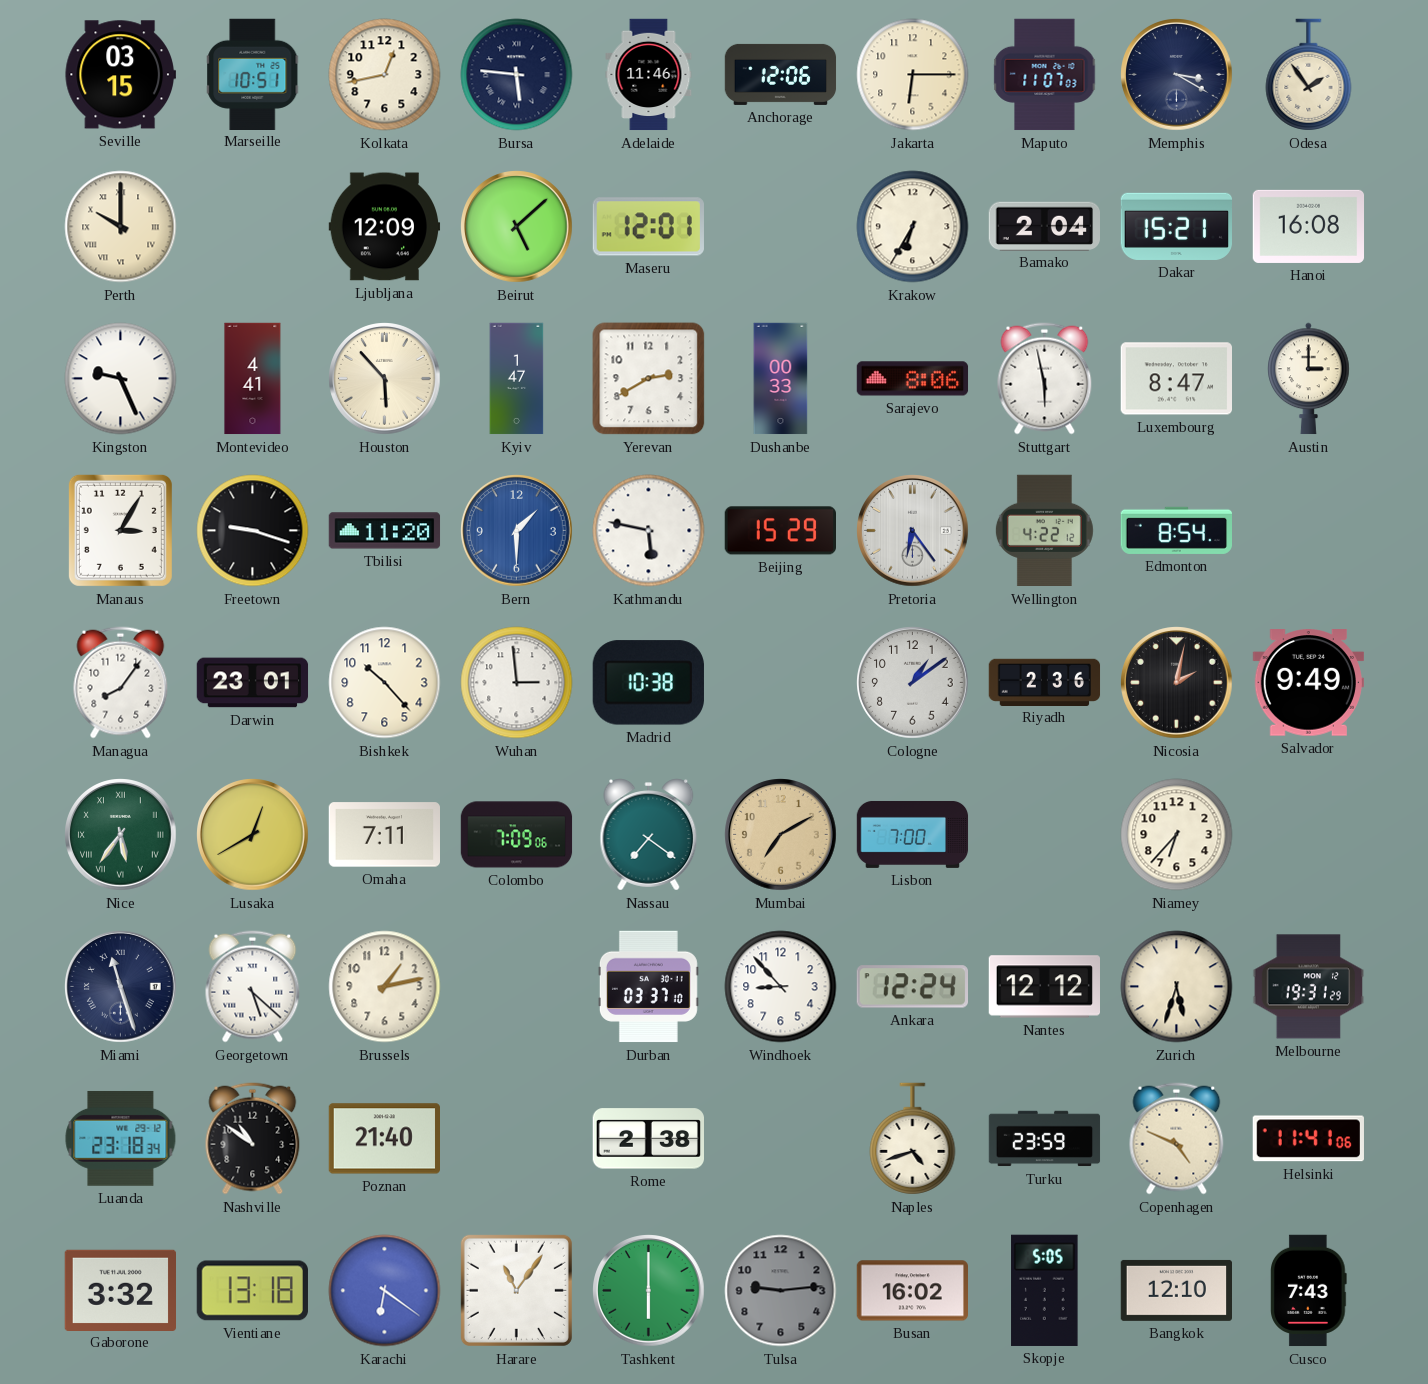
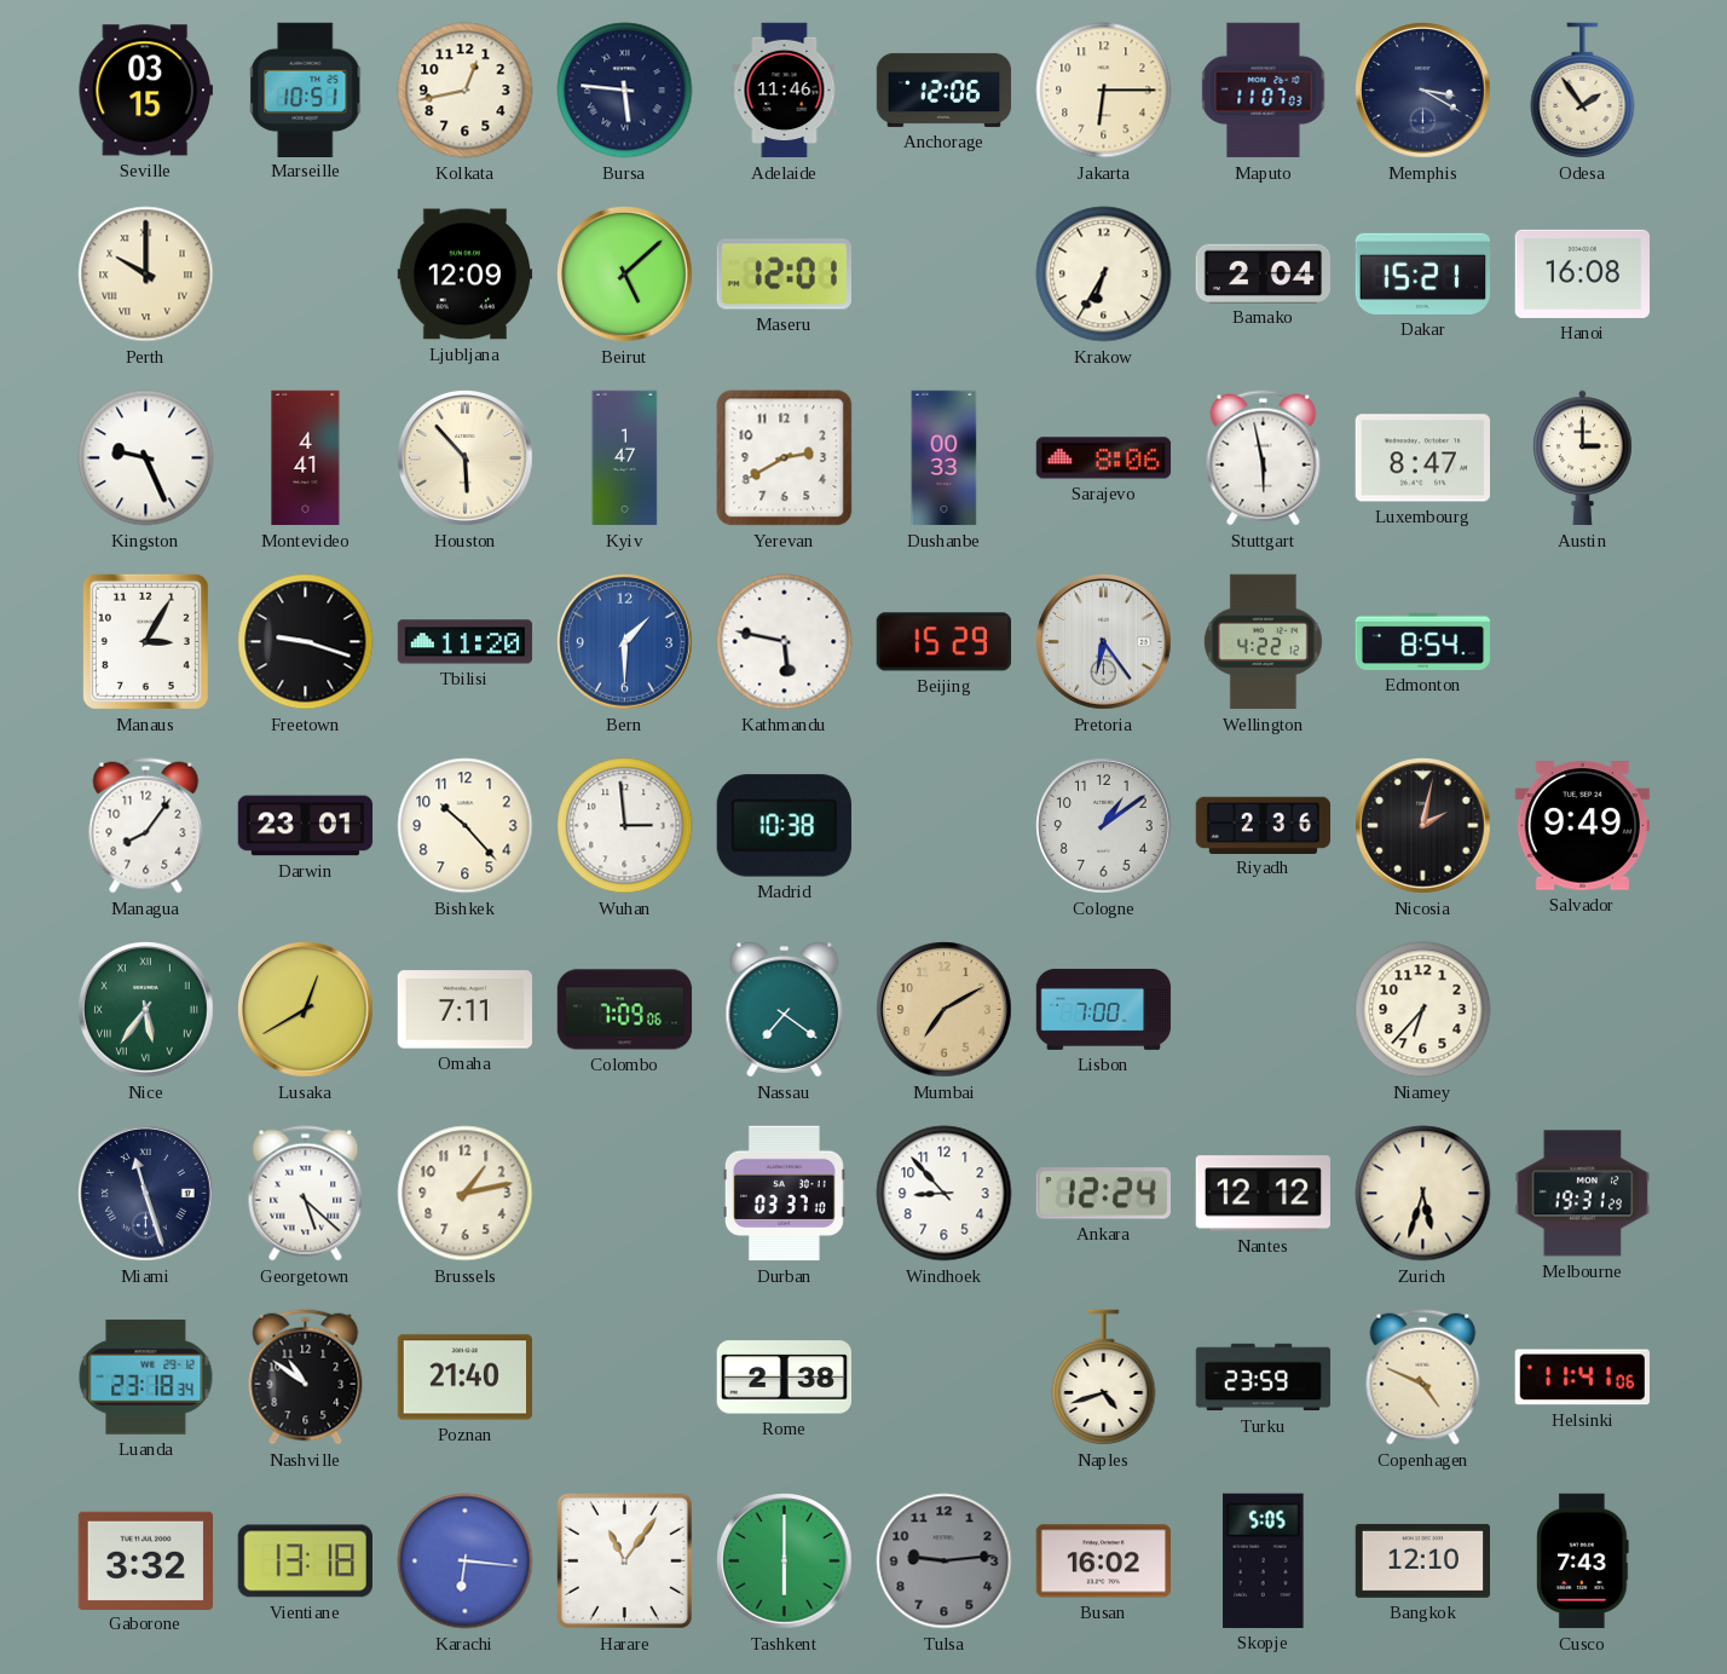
Karachi: 6:21 -> 6:16 (466, 1562)
